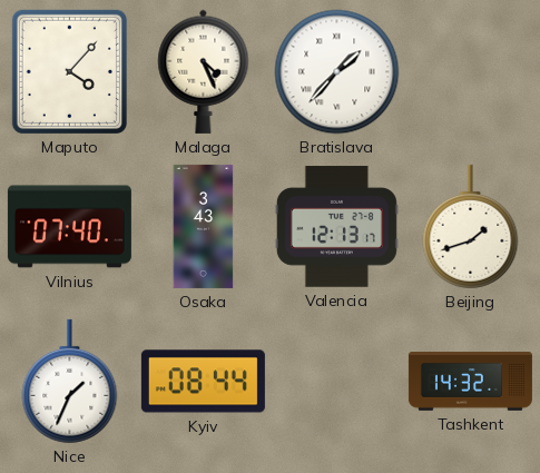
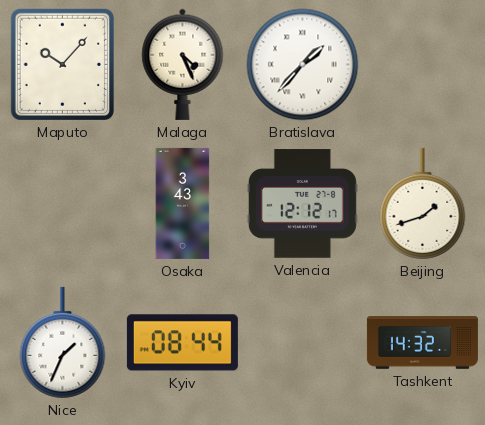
Maputo: 4:07 -> 10:07 (62, 64)
Vilnius: 07:40 -> none (69, 227)
Valencia: 12:13 -> 12:12 (302, 204)
